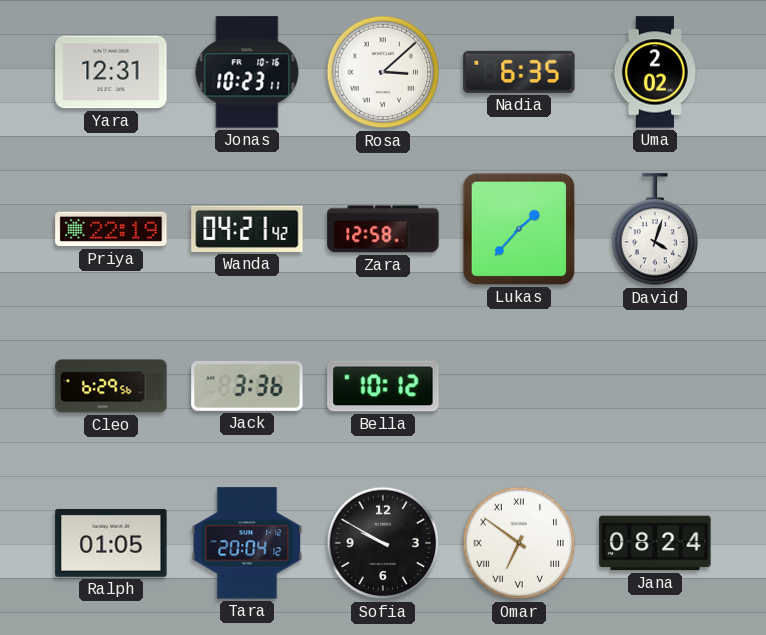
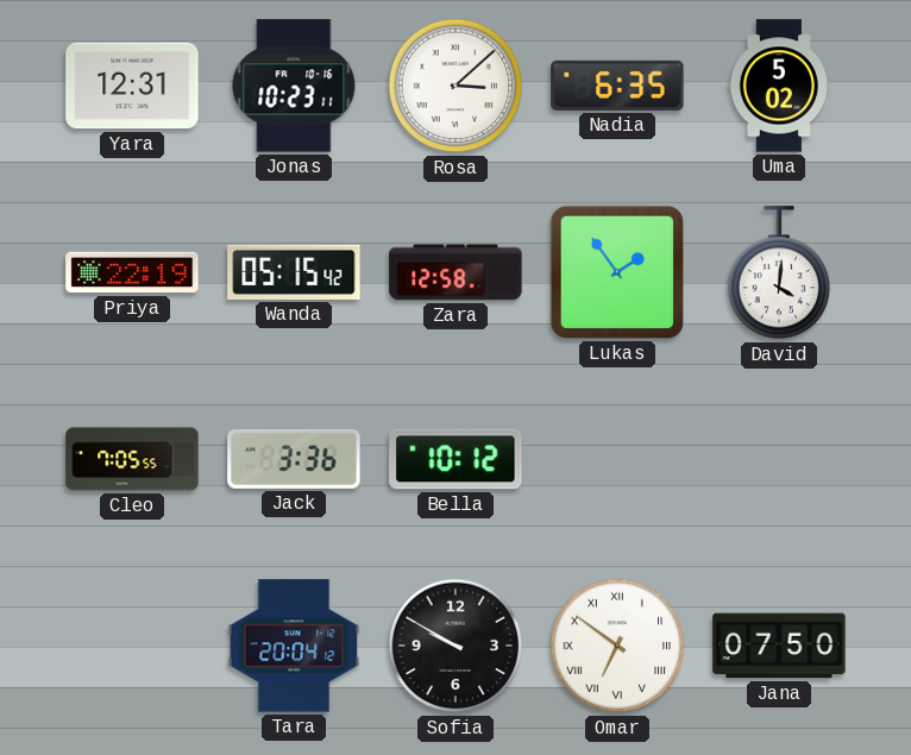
Uma: 2:02 -> 5:02 (779, 86)
Wanda: 04:21 -> 05:15 (294, 272)
Lukas: 1:37 -> 1:54 (617, 272)
David: 4:03 -> 4:01 (779, 273)
Cleo: 6:29 -> 7:05 (132, 459)
Ralph: 01:05 -> none (111, 543)
Jana: 08:24 -> 07:50 (779, 646)
